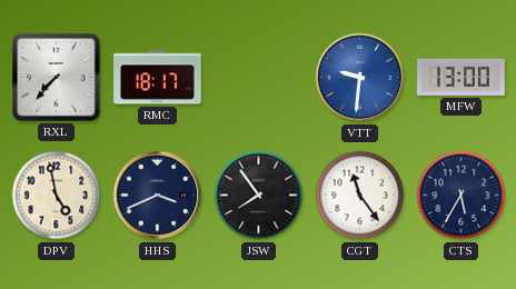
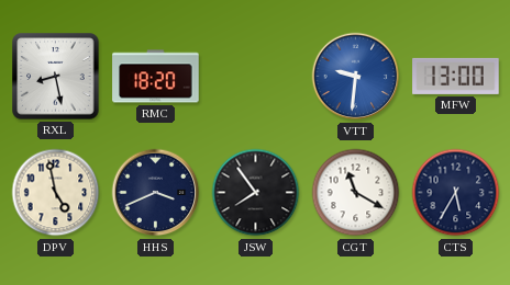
RXL: 7:37 -> 8:28 (56, 77)
RMC: 18:17 -> 18:20 (156, 77)
CGT: 11:24 -> 11:20 (356, 193)
